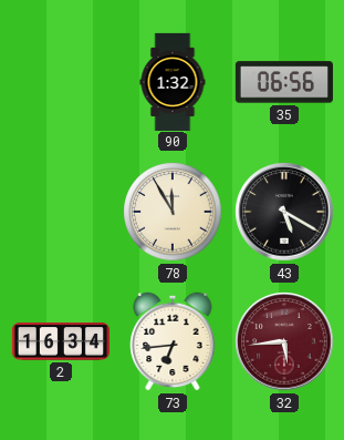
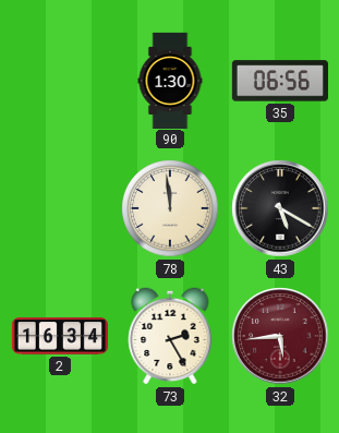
90: 1:32 -> 1:30 (170, 80)
78: 11:55 -> 11:59 (170, 208)
73: 6:44 -> 2:25 (170, 336)
